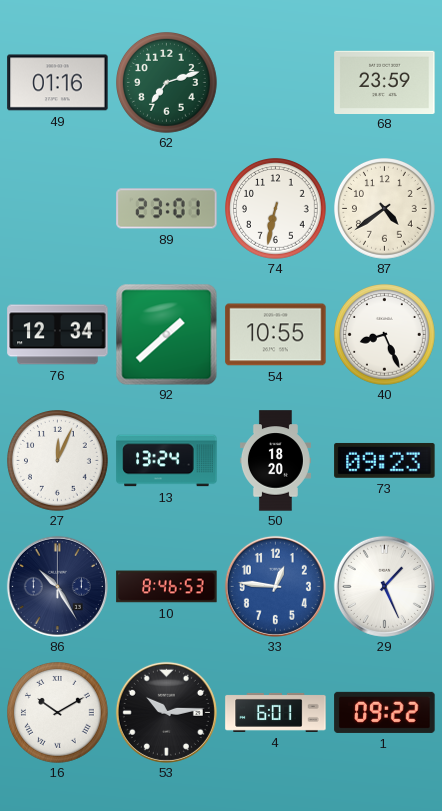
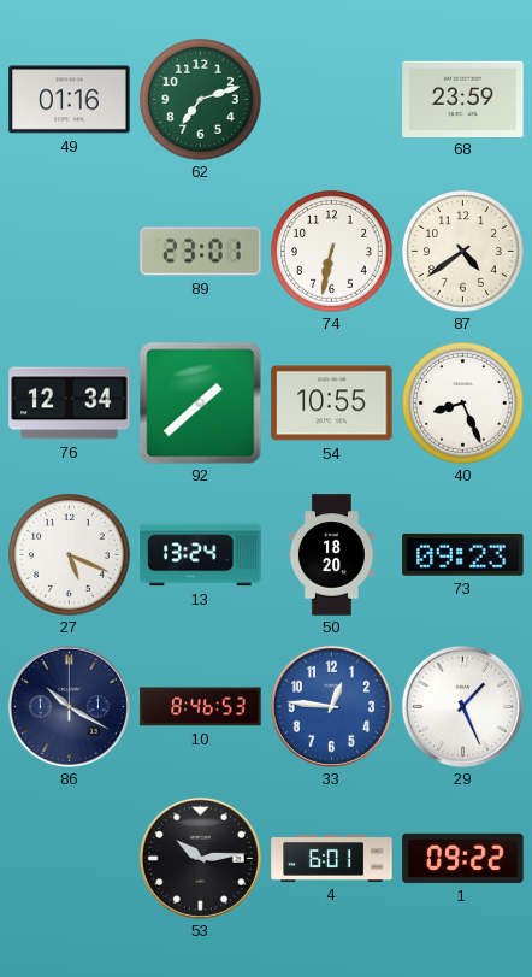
27: 12:04 -> 5:19 (70, 555)
86: 10:25 -> 10:20 (69, 706)
16: 10:10 -> none (58, 713)
